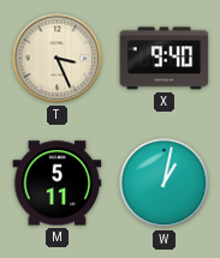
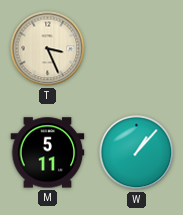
X: 9:40 -> none (165, 59)
W: 1:02 -> 1:07 (137, 153)
